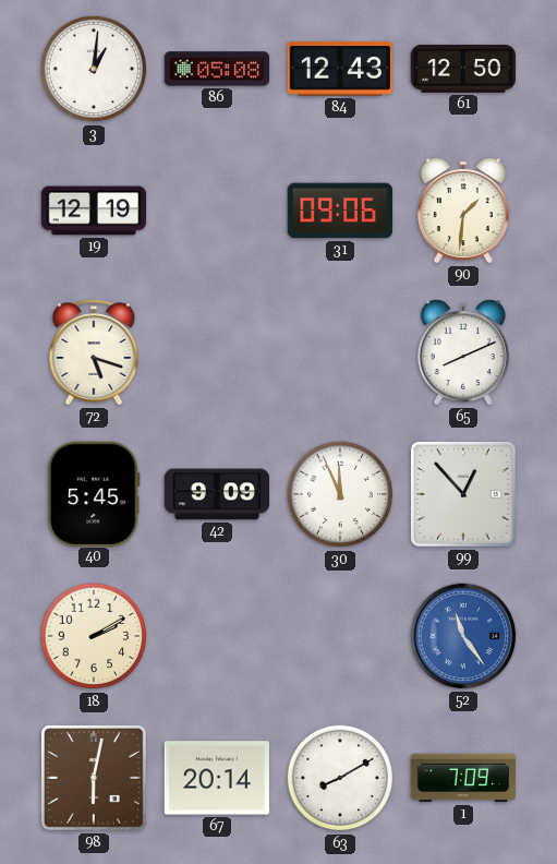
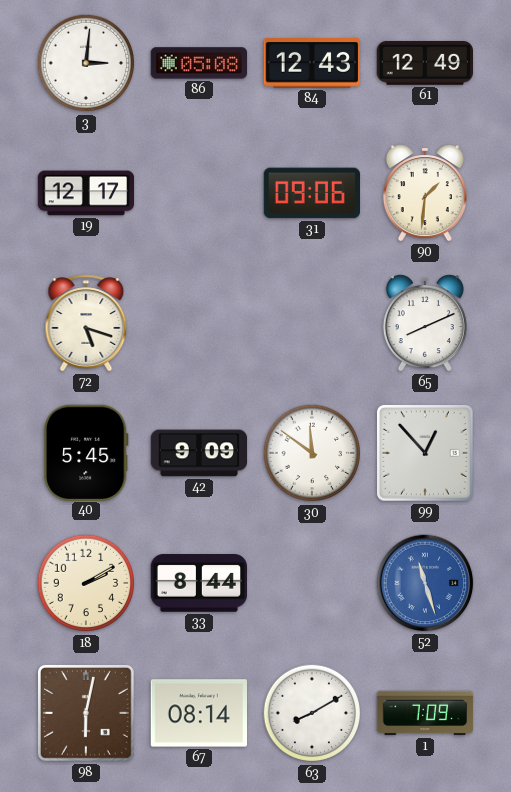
3: 1:01 -> 3:01 (86, 63)
61: 12:50 -> 12:49 (424, 63)
19: 12:19 -> 12:17 (86, 193)
30: 11:56 -> 11:51 (312, 453)
33: none -> 8:44 (198, 583)
52: 11:24 -> 11:27 (425, 583)
67: 20:14 -> 08:14 (198, 713)
